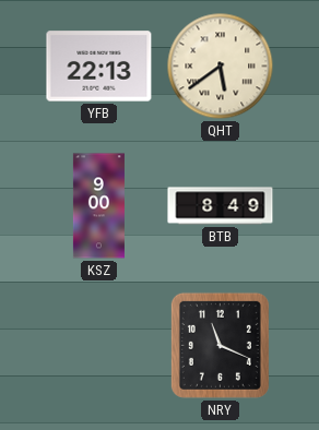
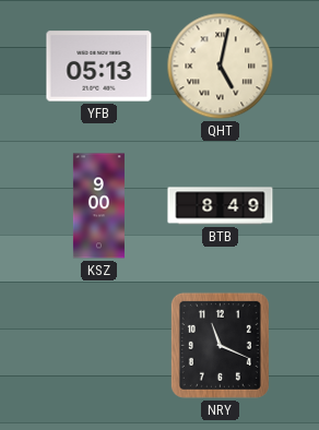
YFB: 22:13 -> 05:13 (99, 67)
QHT: 5:39 -> 5:02 (221, 67)
